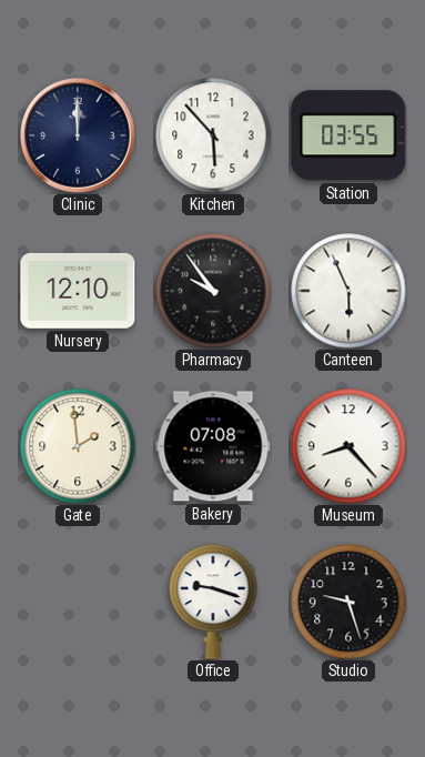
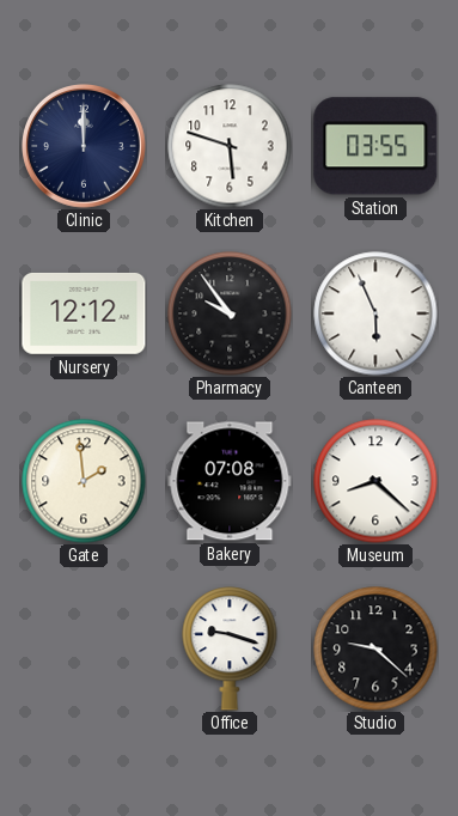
Kitchen: 5:53 -> 5:48 (230, 146)
Nursery: 12:10 -> 12:12 (84, 313)
Museum: 8:23 -> 8:22 (375, 481)
Studio: 9:27 -> 9:22 (375, 648)
